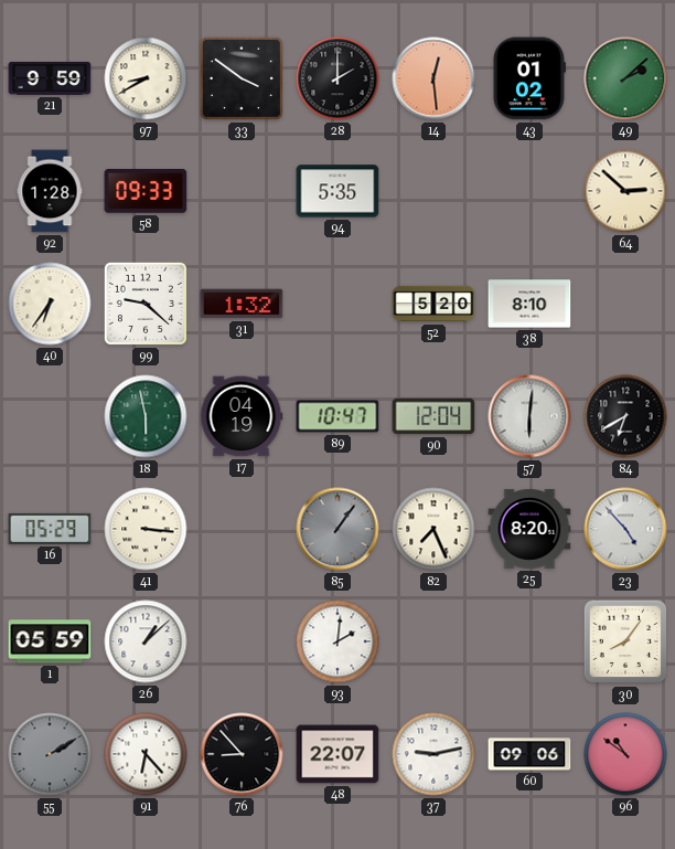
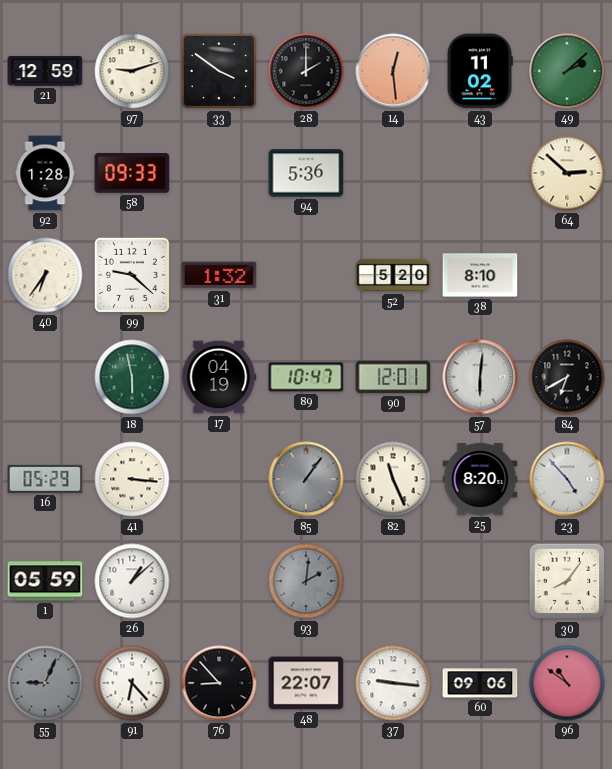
21: 9:59 -> 12:59 (45, 71)
97: 8:40 -> 9:12 (132, 71)
43: 01:02 -> 11:02 (479, 71)
94: 5:35 -> 5:36 (306, 173)
90: 12:04 -> 12:01 (393, 377)
82: 7:26 -> 11:26 (393, 479)
93 dial: white -> grey (306, 581)
55: 2:10 -> 9:04 (45, 683)
37: 9:13 -> 9:16 (393, 683)
